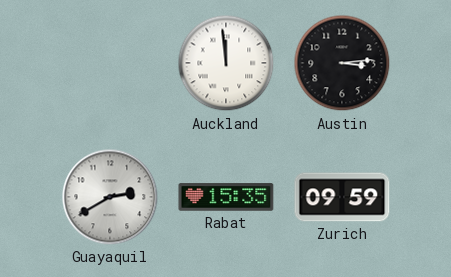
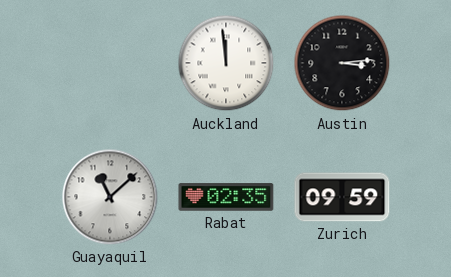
Guayaquil: 2:40 -> 11:08 (110, 197)
Rabat: 15:35 -> 02:35 (226, 197)
